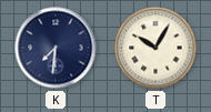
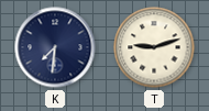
T: 10:05 -> 9:12 (154, 47)
